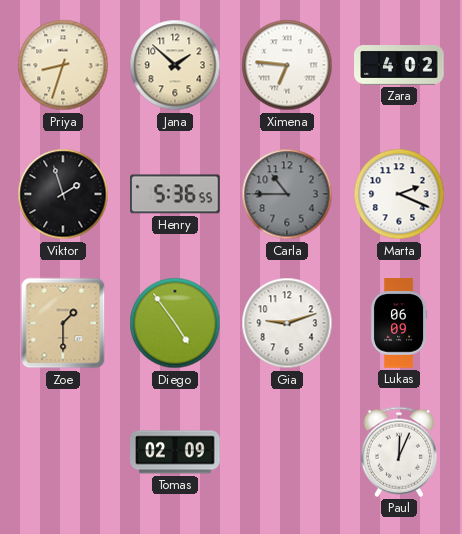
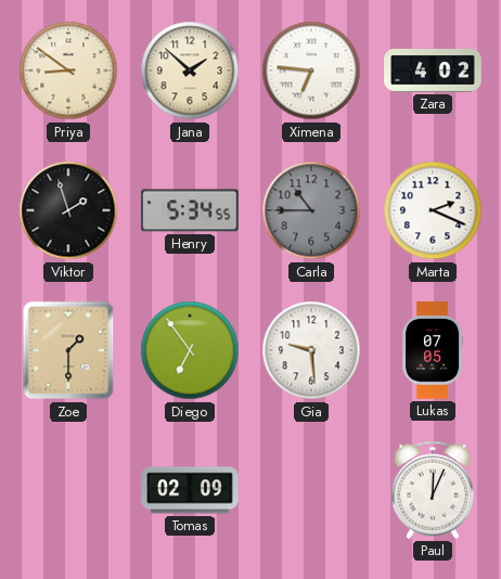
Priya: 8:33 -> 8:51 (68, 70)
Henry: 5:36 -> 5:34 (190, 210)
Diego: 4:54 -> 6:54 (190, 350)
Gia: 9:12 -> 9:29 (311, 350)
Lukas: 06:09 -> 07:05 (433, 350)
